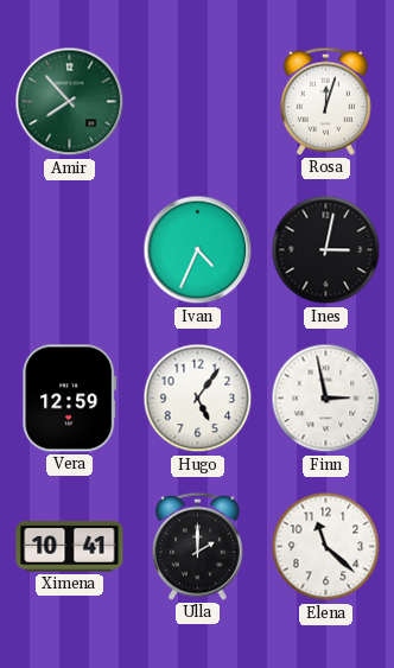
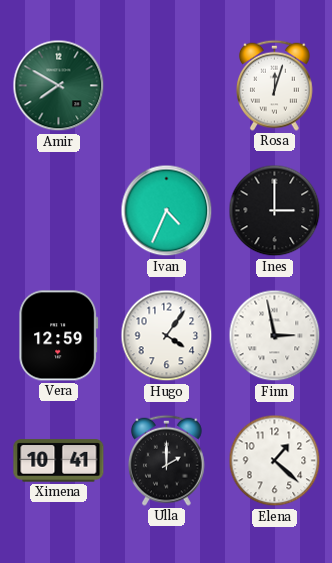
Amir: 7:53 -> 7:50 (59, 86)
Ines: 3:02 -> 3:00 (275, 211)
Hugo: 5:06 -> 4:06 (167, 336)
Elena: 11:22 -> 1:22 (275, 461)
